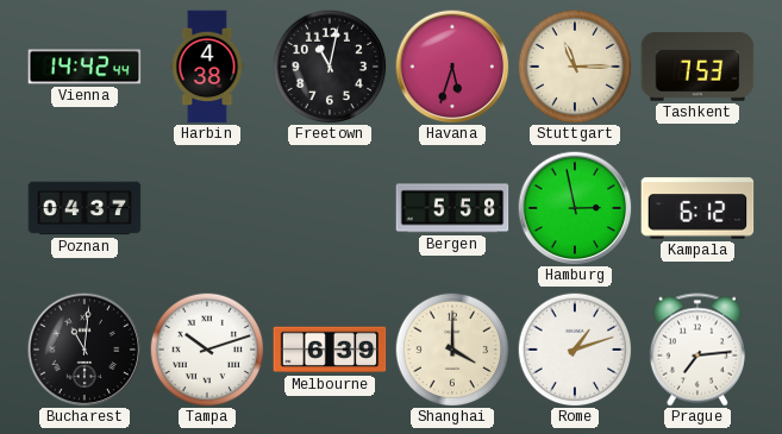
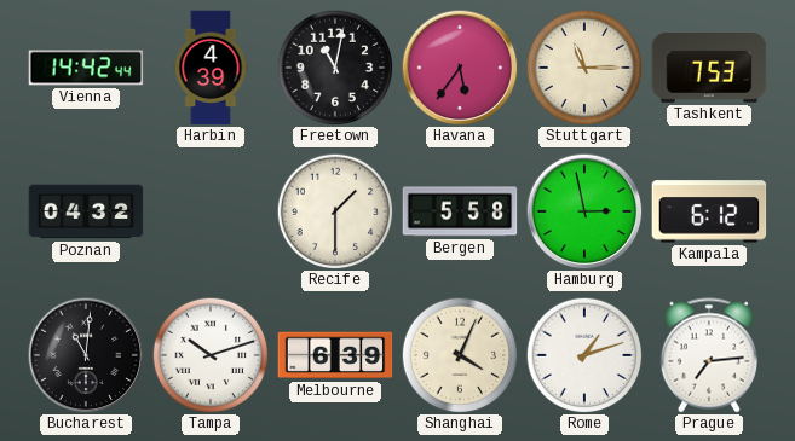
Harbin: 4:38 -> 4:39 (211, 68)
Havana: 5:33 -> 5:36 (460, 68)
Poznan: 04:37 -> 04:32 (86, 211)
Recife: none -> 1:30 (335, 211)
Shanghai: 4:00 -> 4:04 (460, 355)
